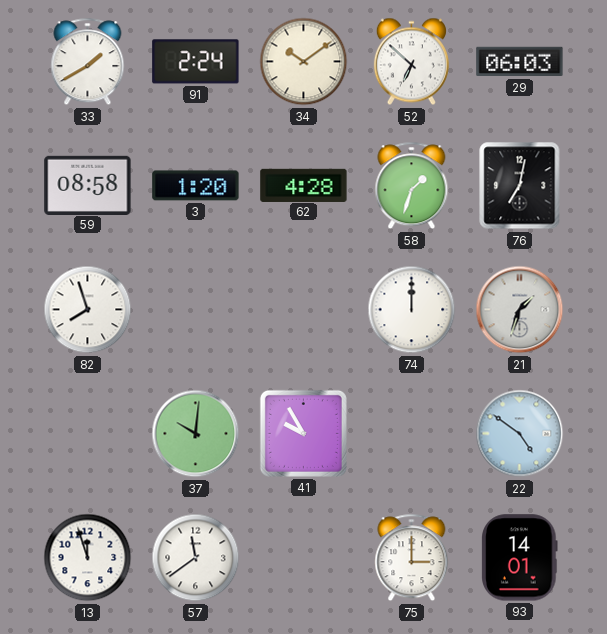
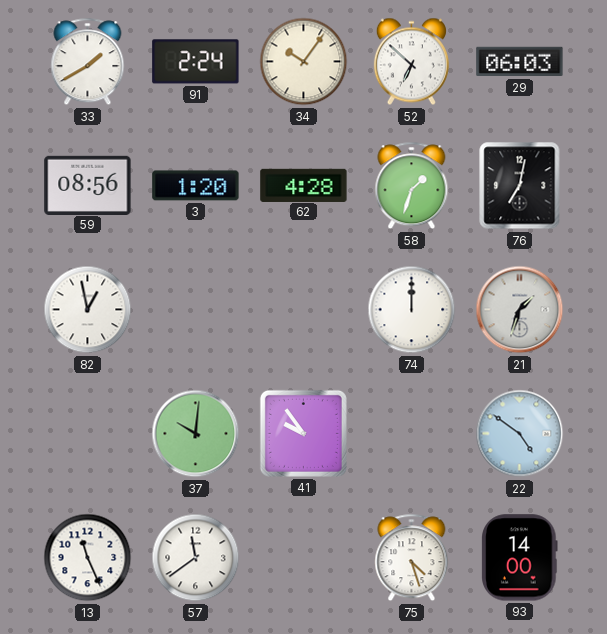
34: 10:09 -> 10:06 (304, 62)
59: 08:58 -> 08:56 (88, 185)
82: 7:57 -> 12:58 (88, 310)
41: 9:55 -> 9:54 (303, 433)
13: 11:57 -> 11:26 (88, 558)
75: 3:00 -> 4:27 (412, 558)
93: 14:01 -> 14:00 (520, 558)
